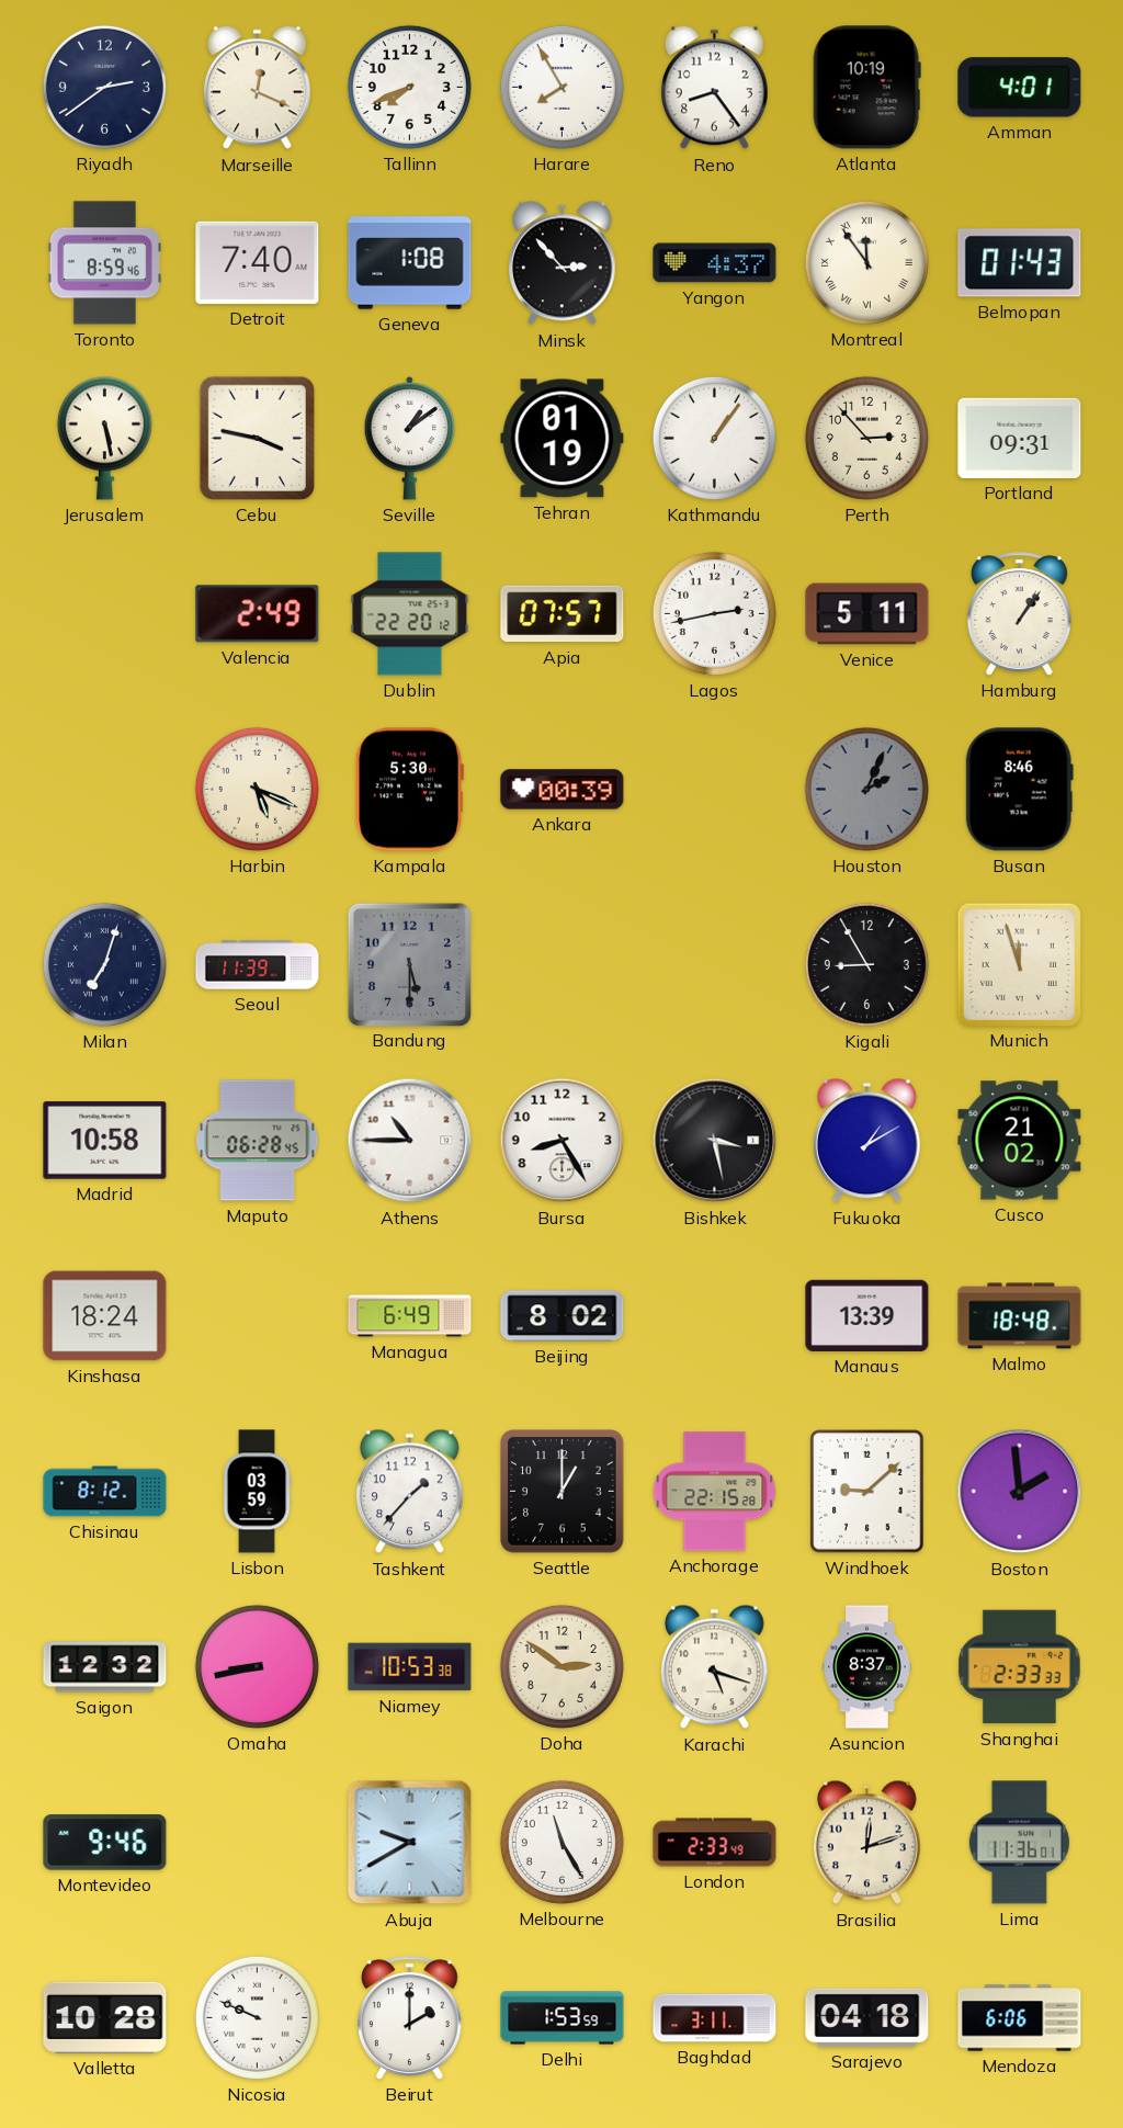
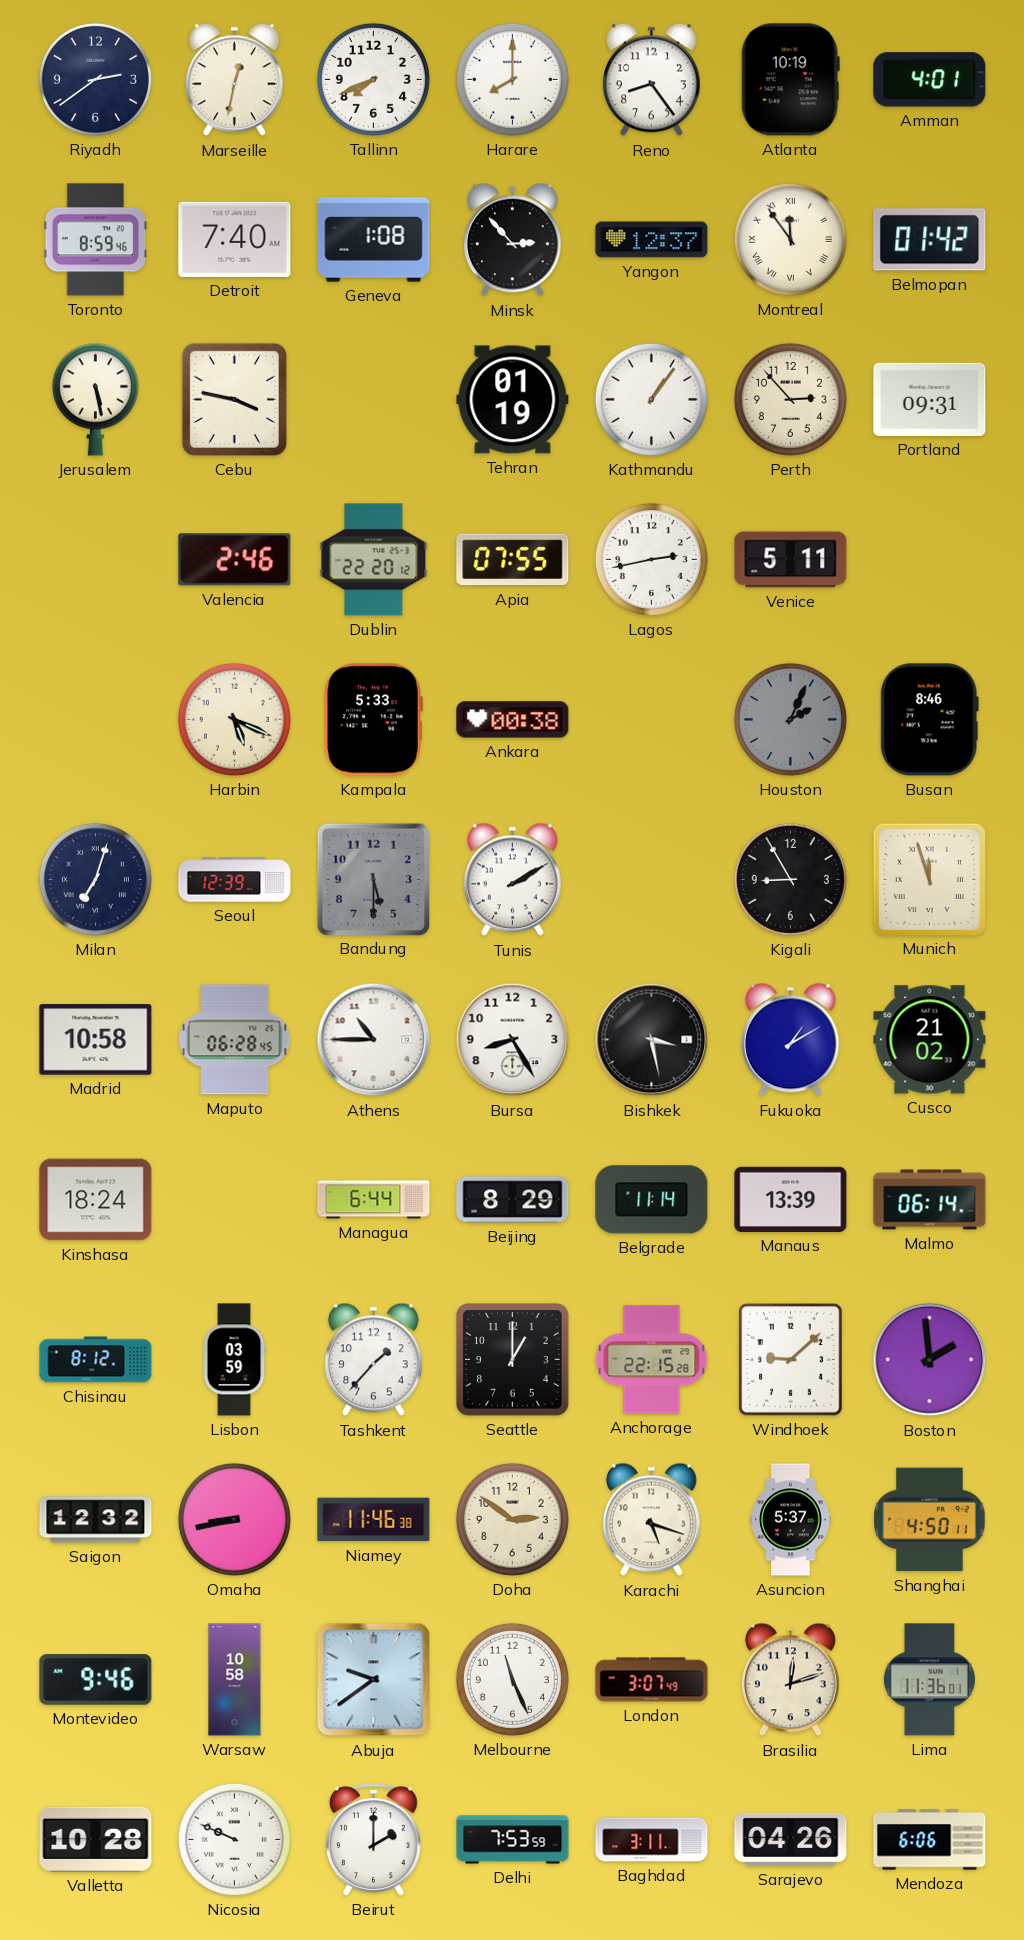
Marseille: 12:19 -> 12:32 (234, 80)
Harare: 7:55 -> 8:00 (512, 79)
Yangon: 4:37 -> 12:37 (652, 240)
Belmopan: 01:43 -> 01:42 (930, 240)
Seville: 1:09 -> none (410, 439)
Valencia: 2:49 -> 2:46 (235, 560)
Apia: 07:57 -> 07:55 (513, 560)
Hamburg: 1:06 -> none (1019, 614)
Kampala: 5:30 -> 5:33 (373, 720)
Ankara: 00:39 -> 00:38 (513, 720)
Seoul: 11:39 -> 12:39 (235, 880)
Tunis: none -> 2:10 (512, 880)
Managua: 6:49 -> 6:44 (374, 1200)
Beijing: 8:02 -> 8:29 (513, 1200)
Belgrade: none -> 11:14 (652, 1200)
Malmo: 18:48 -> 06:14 (930, 1200)
Niamey: 10:53 -> 11:46 (374, 1520)
Asuncion: 8:37 -> 5:37 (791, 1520)
Shanghai: 2:33 -> 4:50 (930, 1520)
Warsaw: none -> 10:58 (235, 1680)
Abuja: 9:40 -> 9:39 (374, 1680)
Melbourne: 11:25 -> 11:26 (512, 1679)
London: 2:33 -> 3:07 (652, 1680)
Delhi: 1:53 -> 7:53 (513, 1840)
Sarajevo: 04:18 -> 04:26 (791, 1839)
